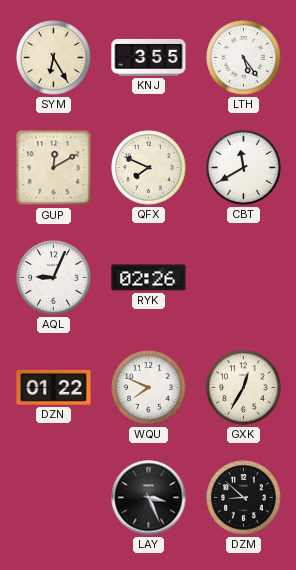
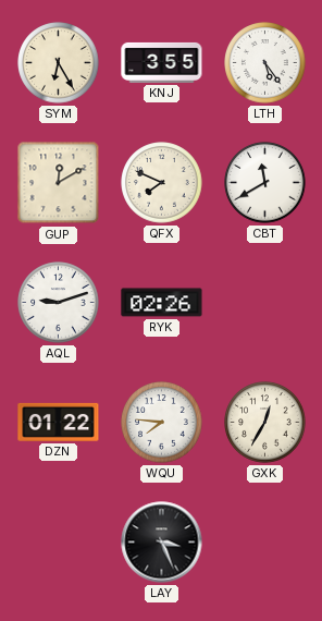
AQL: 9:04 -> 9:12 (59, 303)
WQU: 7:49 -> 7:46 (162, 423)
DZM: 8:52 -> none (244, 498)
